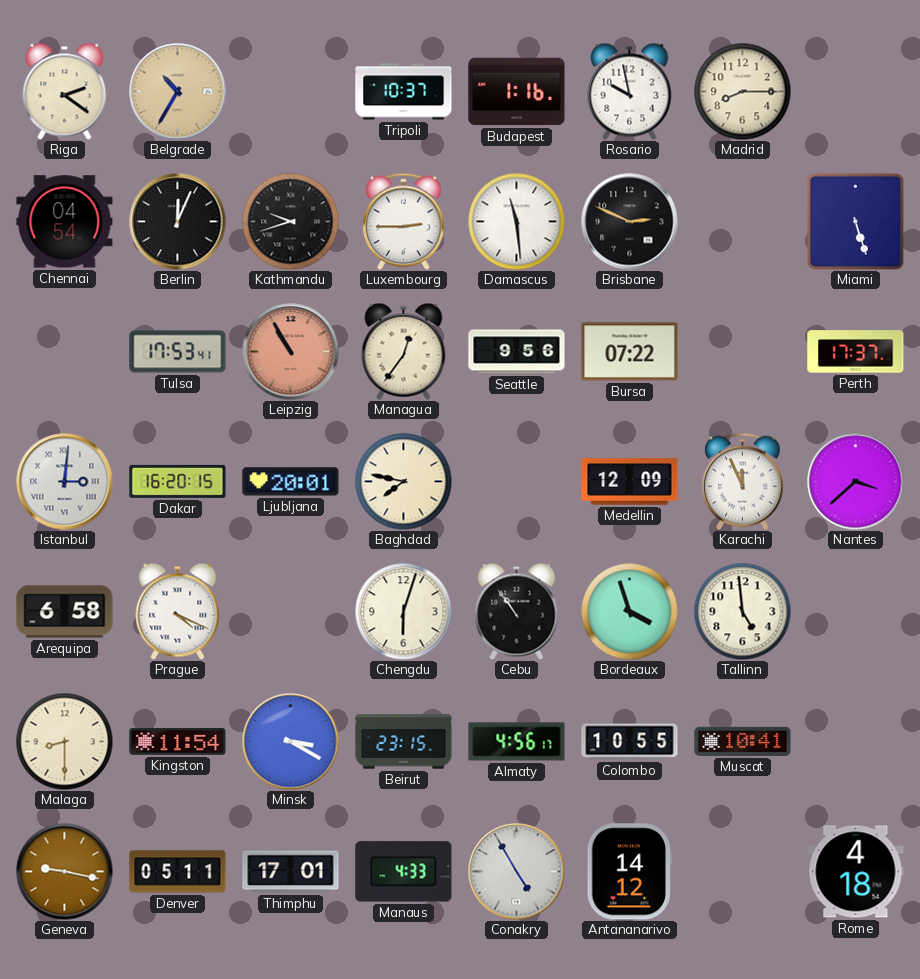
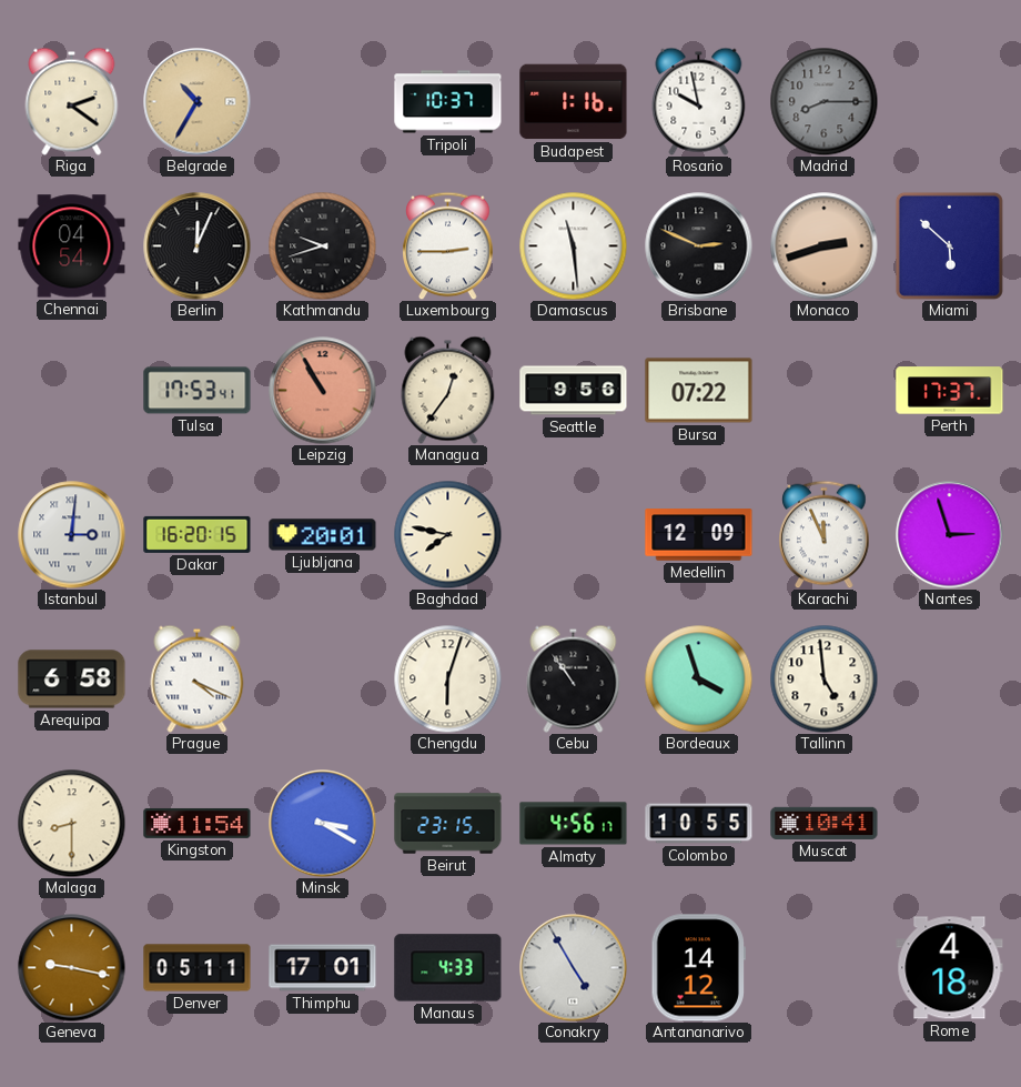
Madrid dial: cream -> grey (823, 101)
Monaco: none -> 2:42 (825, 246)
Miami: 5:27 -> 5:52 (949, 245)
Nantes: 3:38 -> 2:57 (950, 535)
